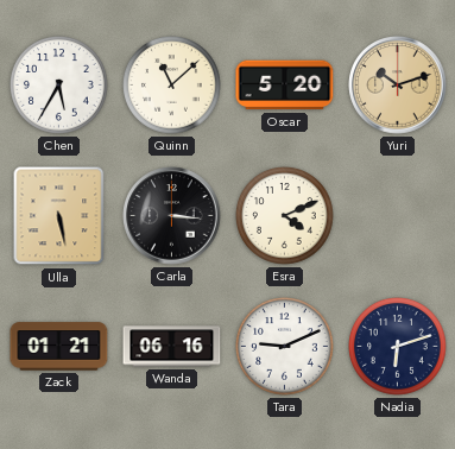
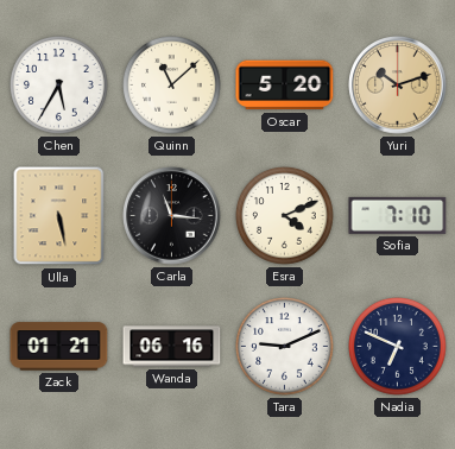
Carla: 3:16 -> 11:16 (172, 216)
Sofia: none -> 7:10 (398, 215)
Nadia: 6:12 -> 6:49 (398, 347)
